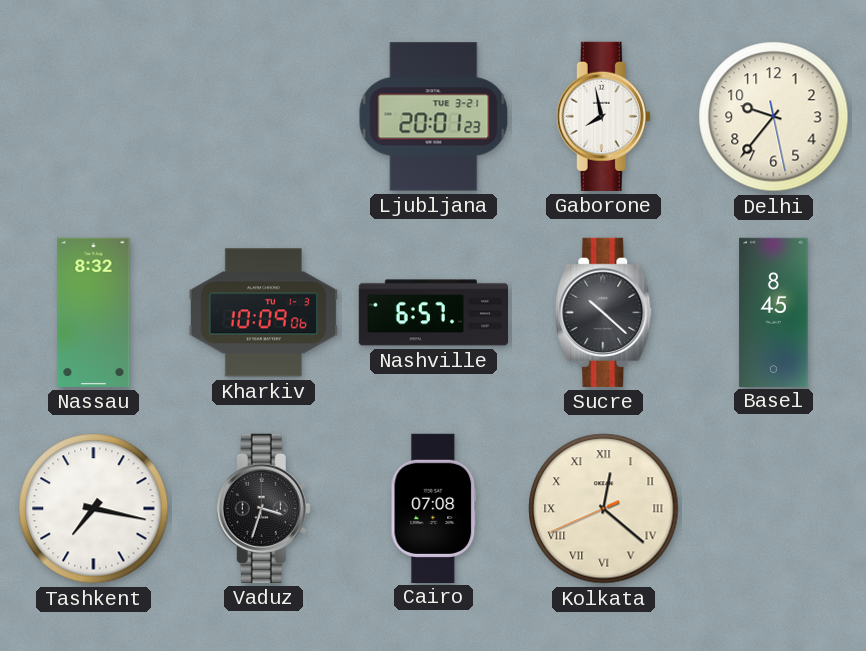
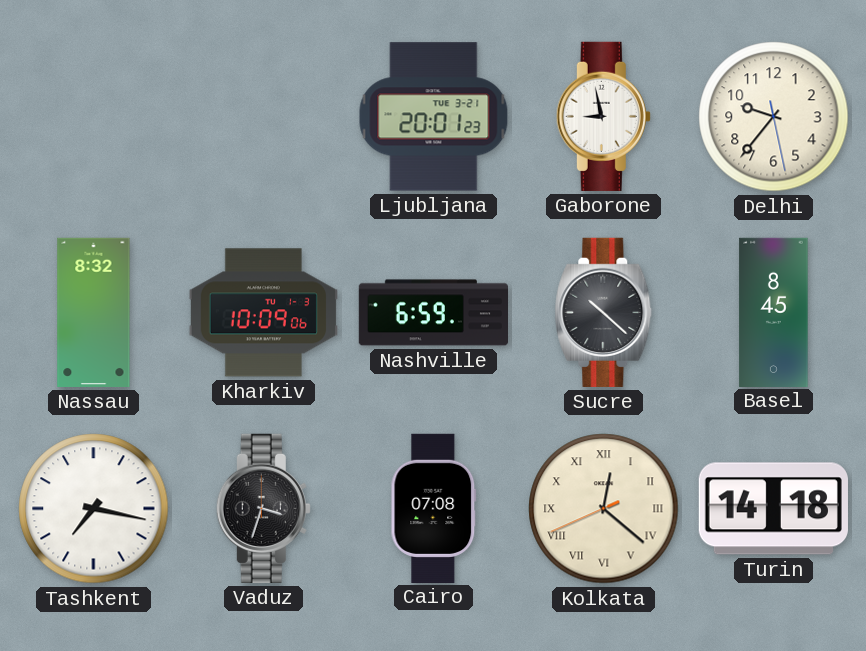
Gaborone: 7:58 -> 8:58 (603, 116)
Nashville: 6:57 -> 6:59 (433, 313)
Turin: none -> 14:18 (773, 509)
